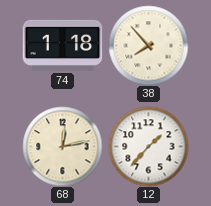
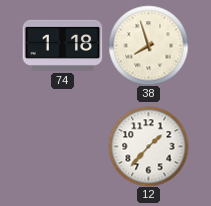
38: 7:53 -> 7:57 (148, 45)
68: 12:13 -> none (62, 146)
